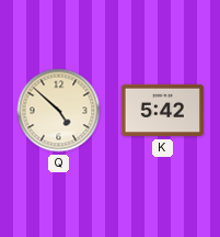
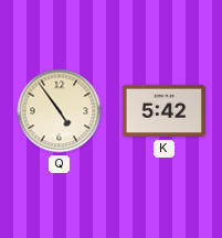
Q: 4:52 -> 4:54 (60, 111)
